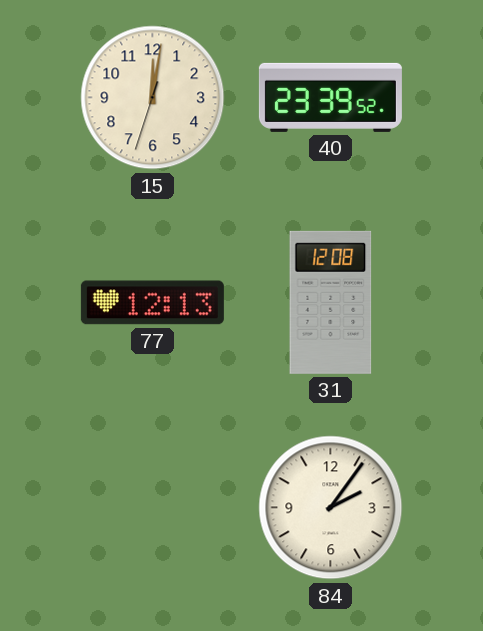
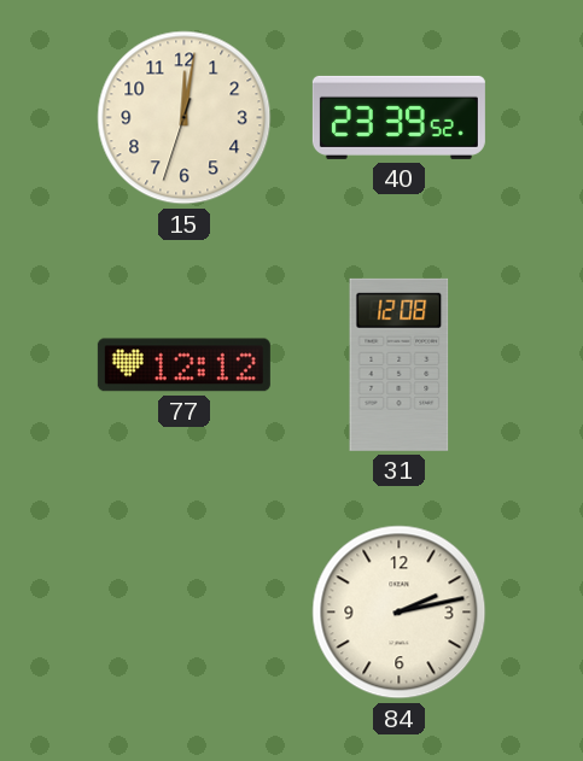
77: 12:13 -> 12:12 (183, 365)
84: 2:06 -> 2:13 (400, 613)
